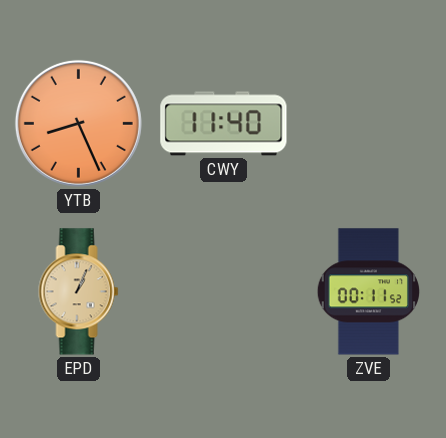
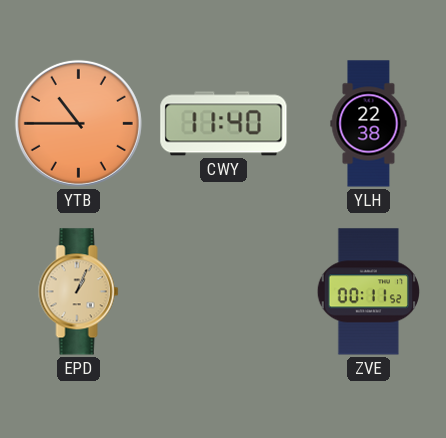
YTB: 8:26 -> 10:45 (78, 123)
YLH: none -> 22:38 (369, 124)
